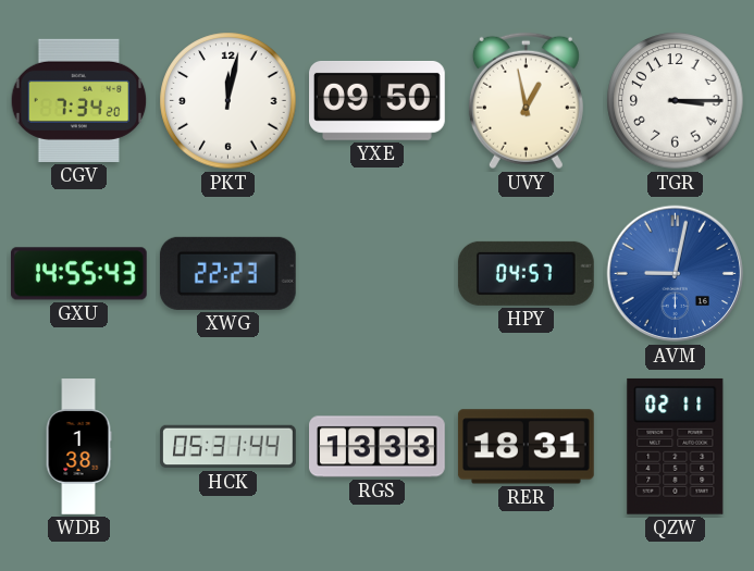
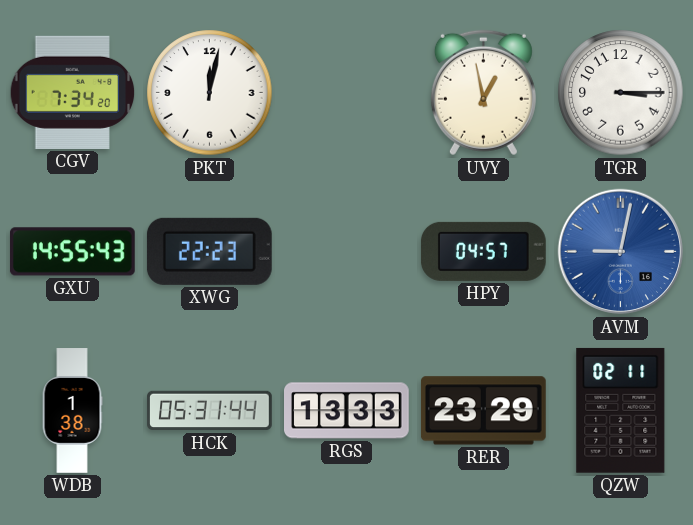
YXE: 09:50 -> none (378, 100)
RER: 18:31 -> 23:29 (483, 411)
